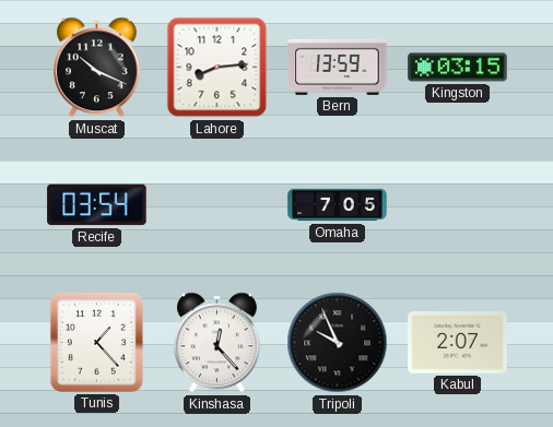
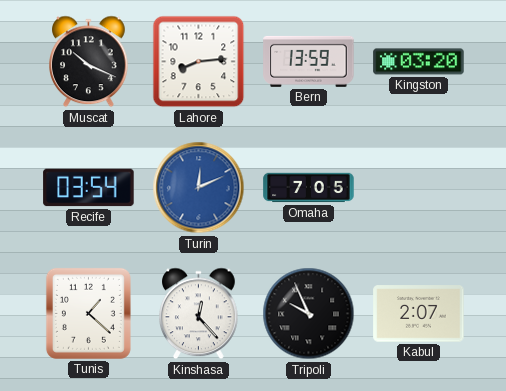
Kingston: 03:15 -> 03:20 (419, 62)
Turin: none -> 12:11 (199, 188)
Tunis: 1:23 -> 1:22 (88, 313)
